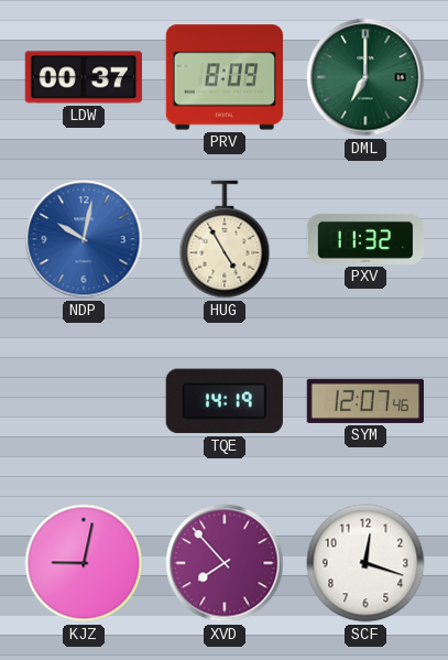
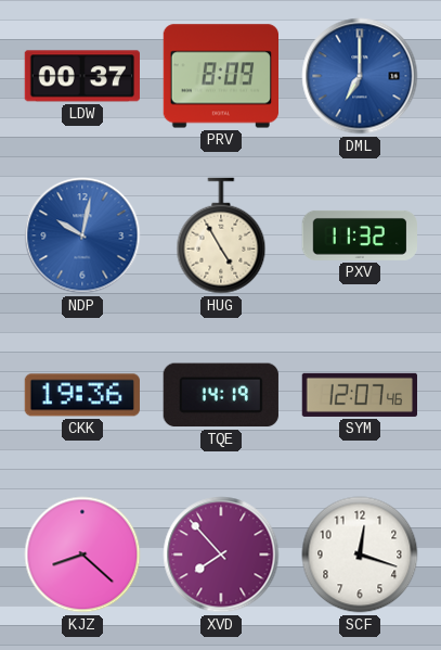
DML dial: green -> blue (360, 76)
CKK: none -> 19:36 (82, 395)
KJZ: 9:02 -> 8:22 (82, 555)
